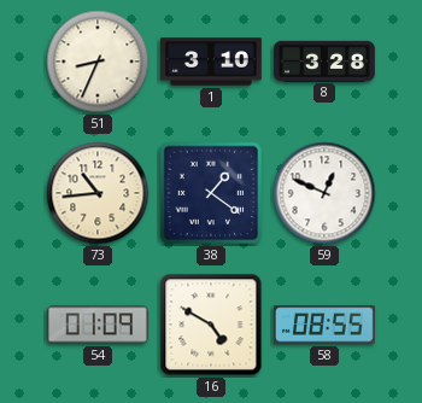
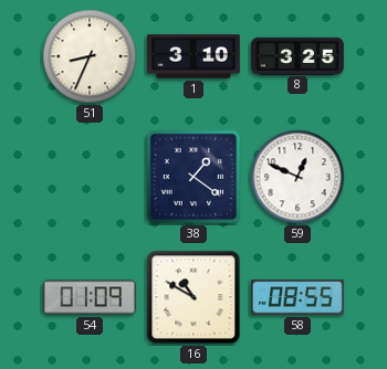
8: 3:28 -> 3:25 (299, 55)
73: 10:44 -> none (98, 193)
16: 4:50 -> 10:50 (193, 297)
